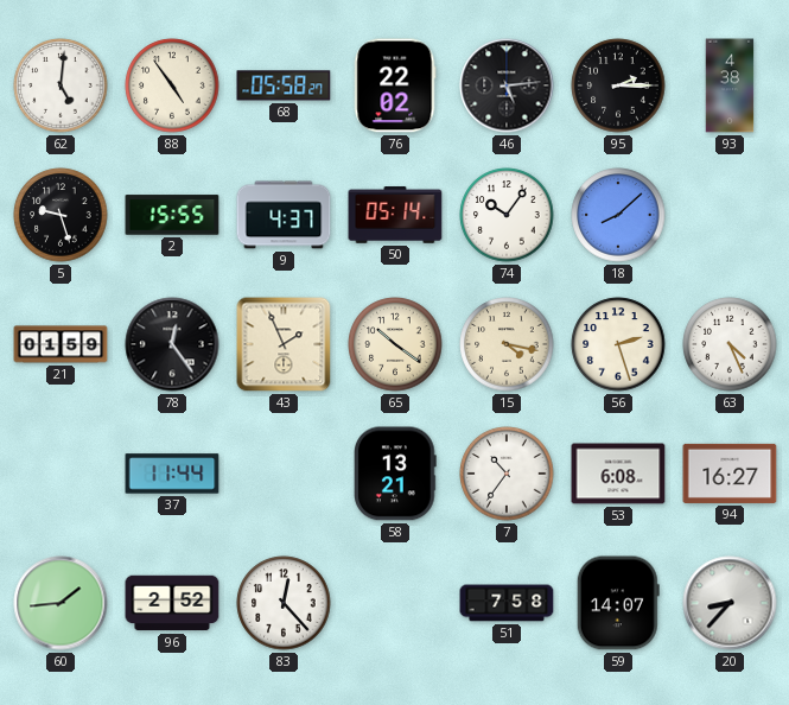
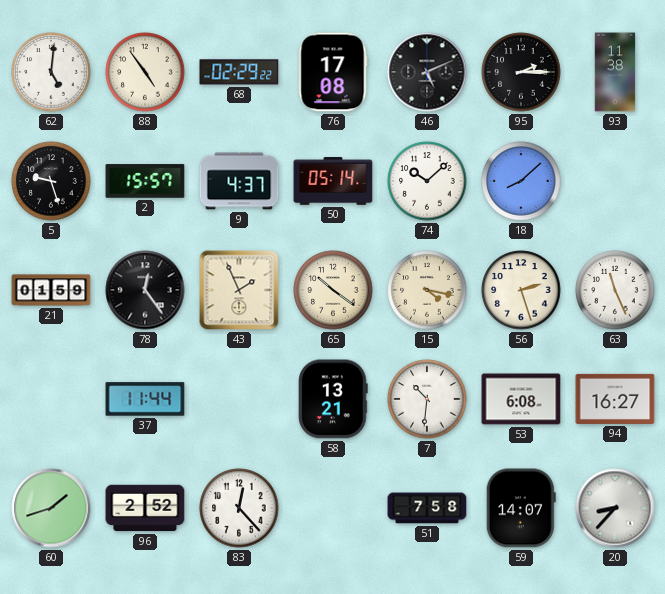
68: 05:58 -> 02:29 (239, 72)
76: 22:02 -> 17:08 (333, 72)
46: 5:14 -> 5:11 (427, 72)
93: 4:38 -> 11:38 (615, 72)
2: 15:55 -> 15:57 (145, 181)
74: 10:06 -> 10:08 (427, 181)
63: 4:26 -> 11:26 (615, 290)
7: 10:36 -> 10:31 (427, 399)
60: 1:44 -> 1:42 (51, 508)
